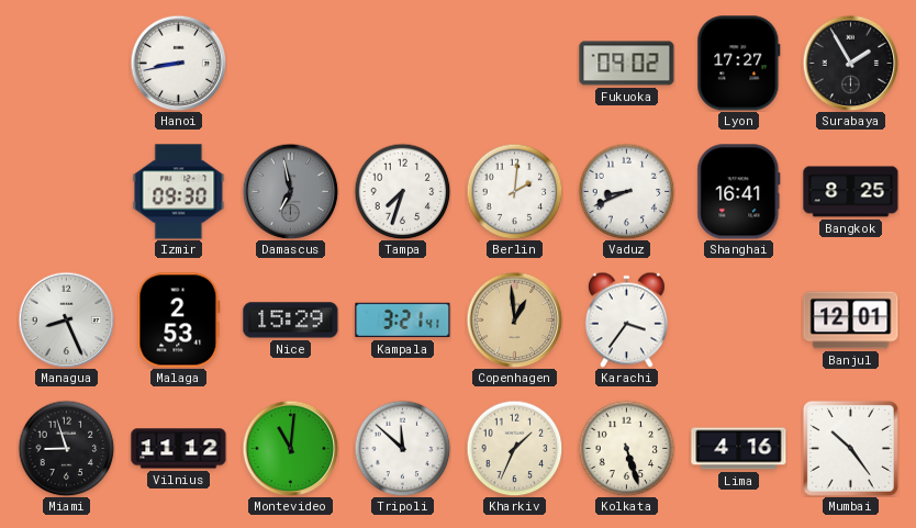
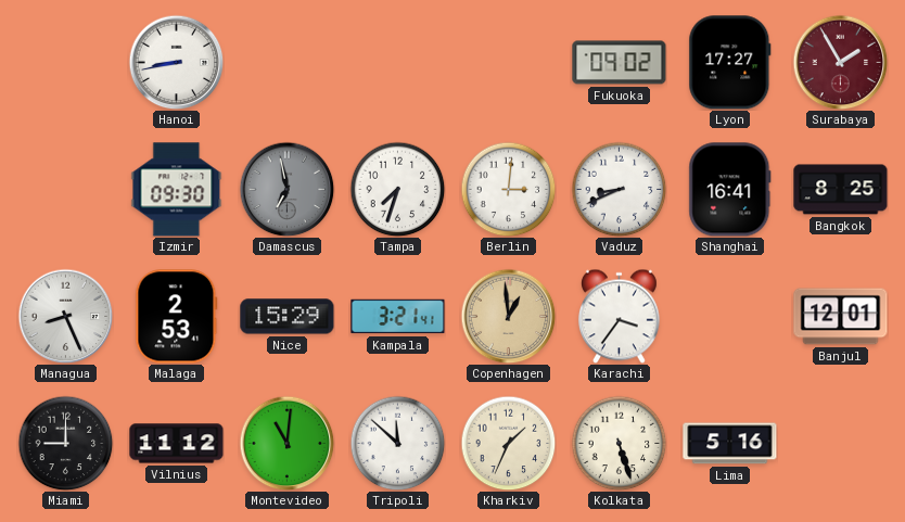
Surabaya dial: black -> burgundy (840, 62)
Berlin: 2:01 -> 3:01 (508, 189)
Miami: 8:57 -> 9:00 (65, 443)
Lima: 4:16 -> 5:16 (730, 444)
Mumbai: 10:24 -> none (850, 448)
